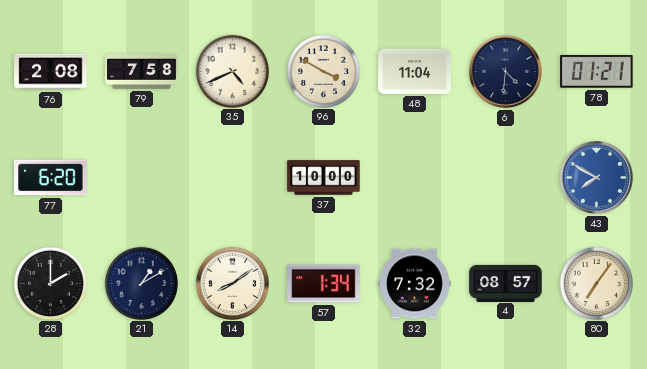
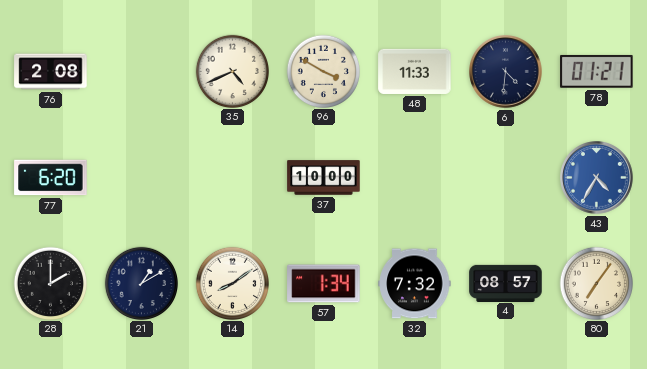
79: 7:58 -> none (142, 72)
48: 11:04 -> 11:33 (415, 71)
43: 7:50 -> 4:35 (597, 178)
